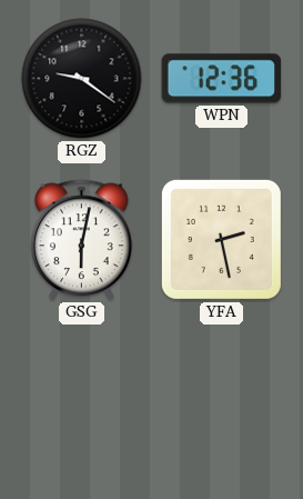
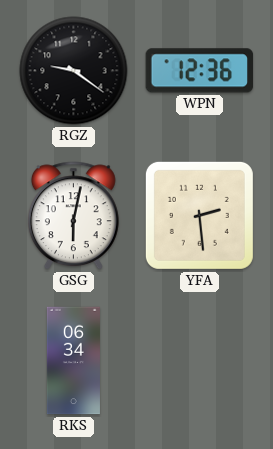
YFA: 2:28 -> 2:29 (199, 215)
RKS: none -> 06:34 (73, 361)
